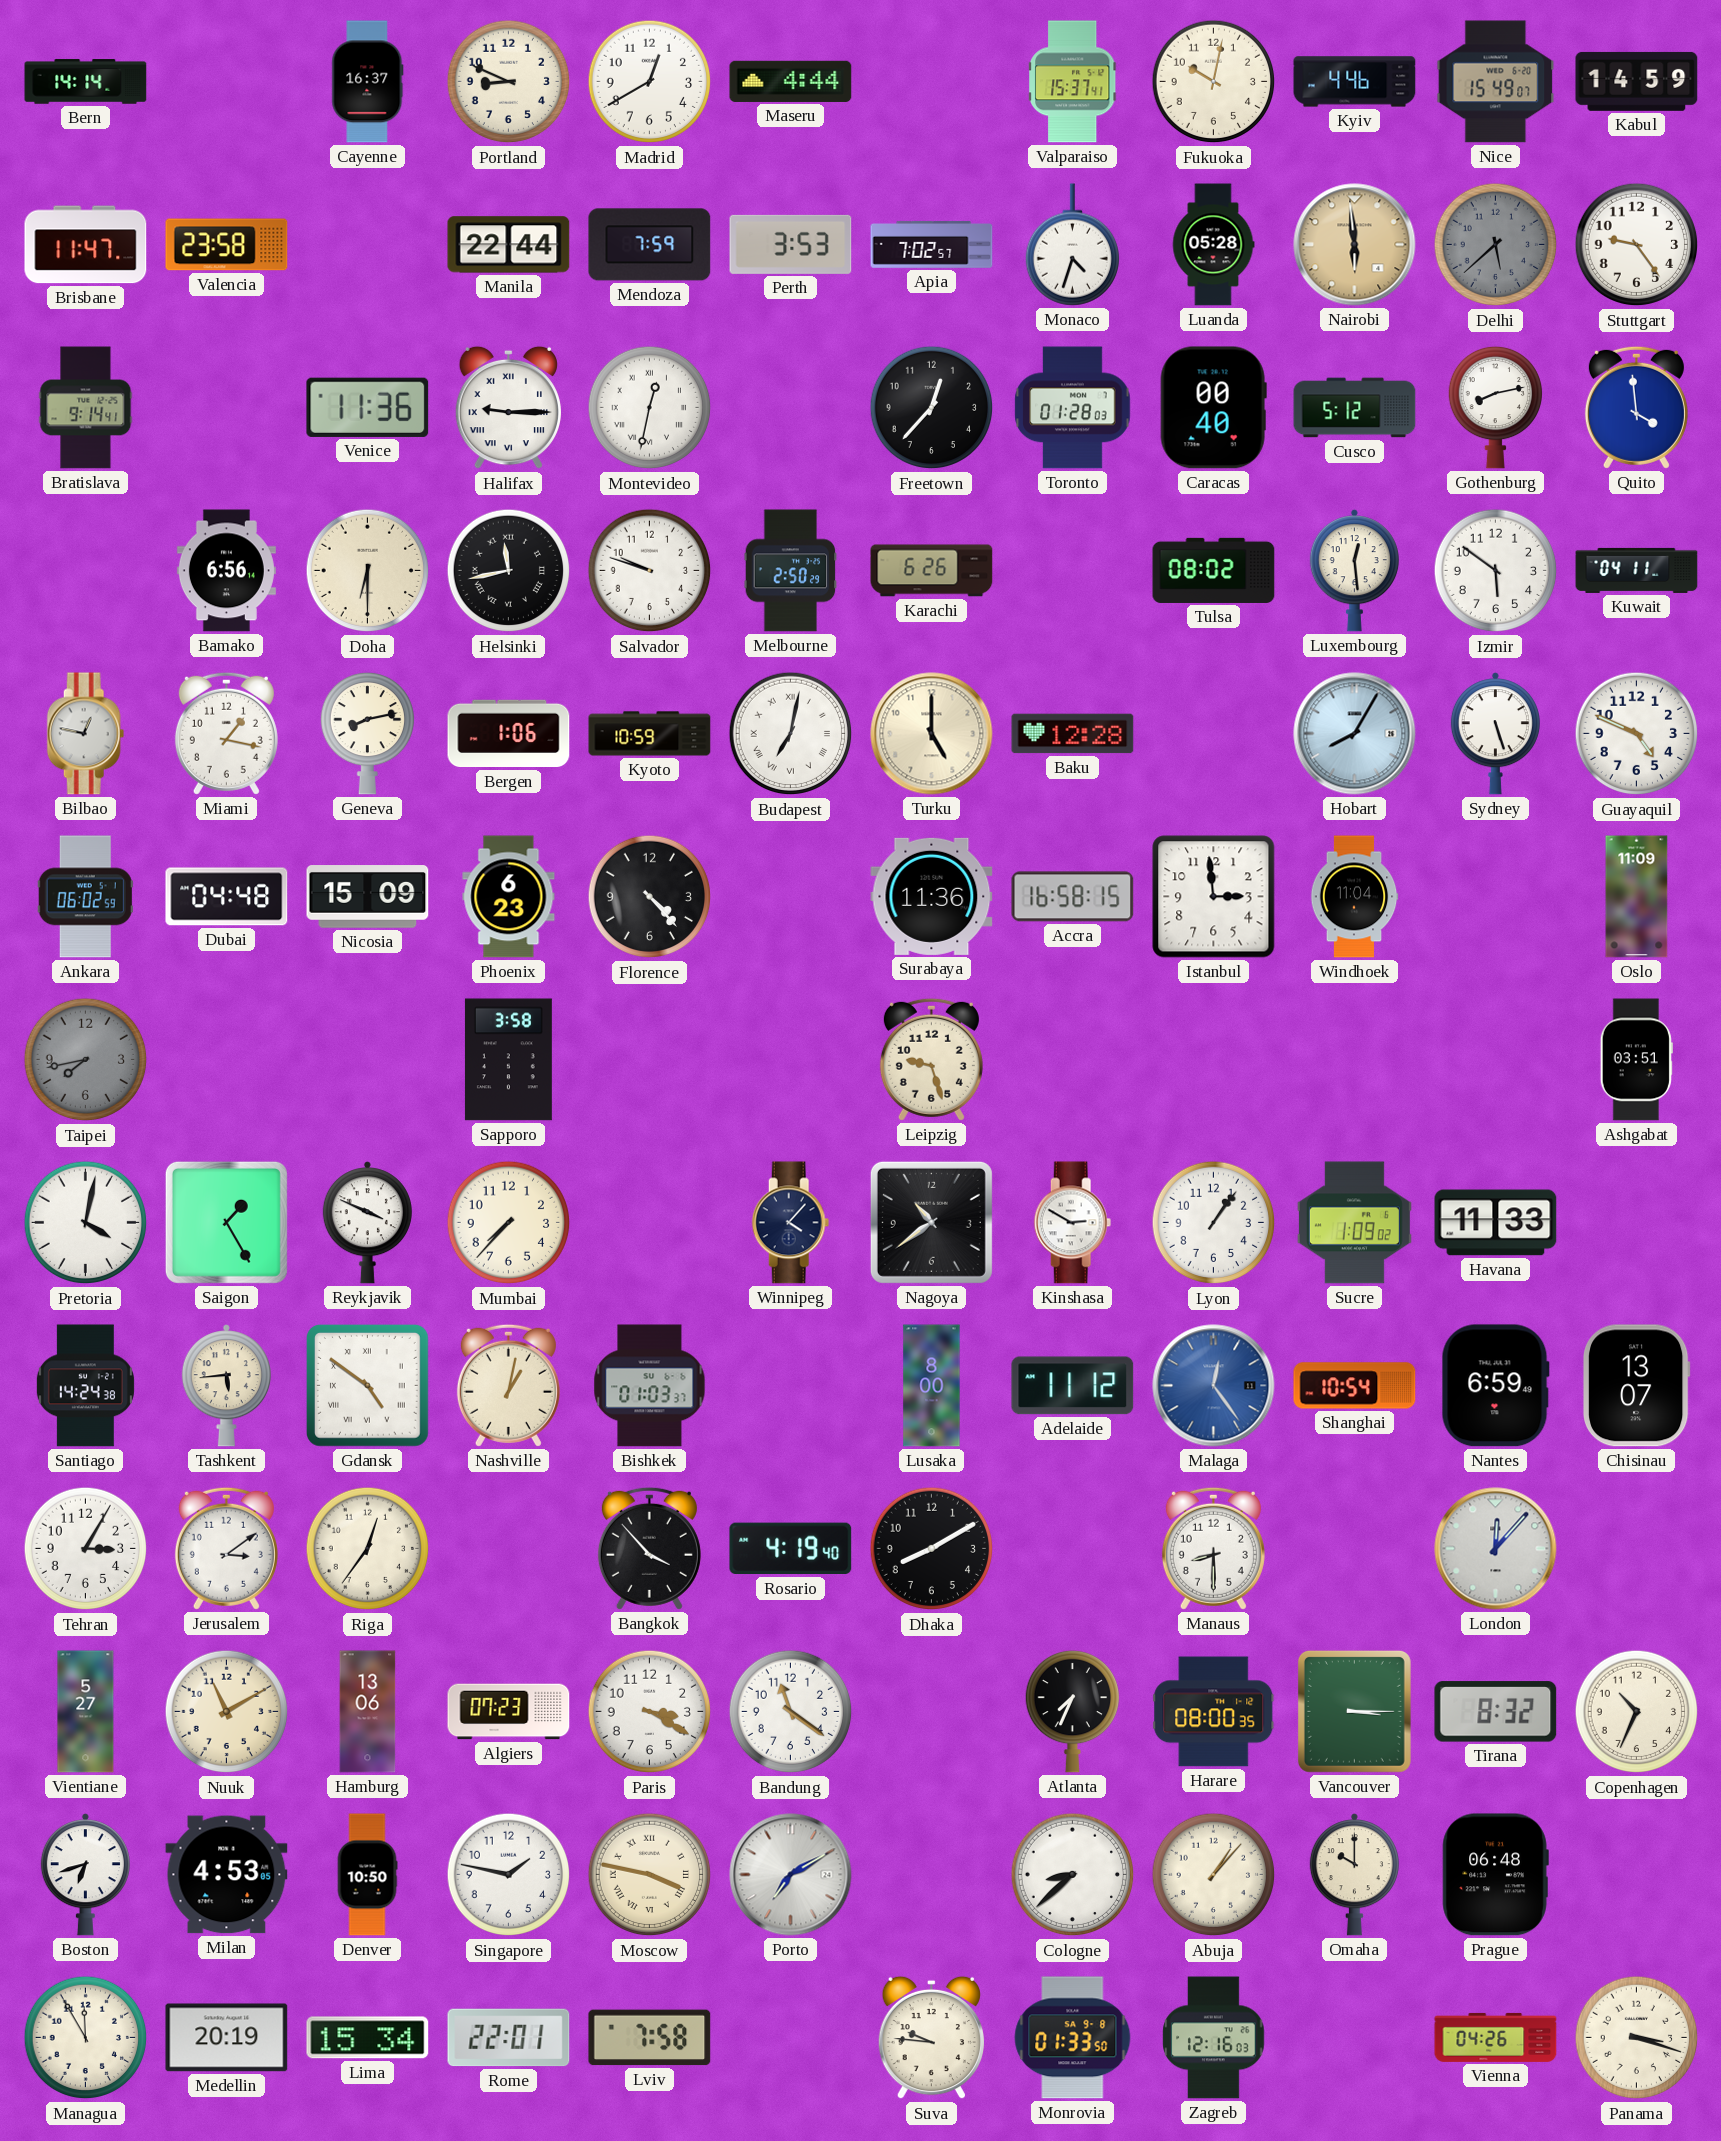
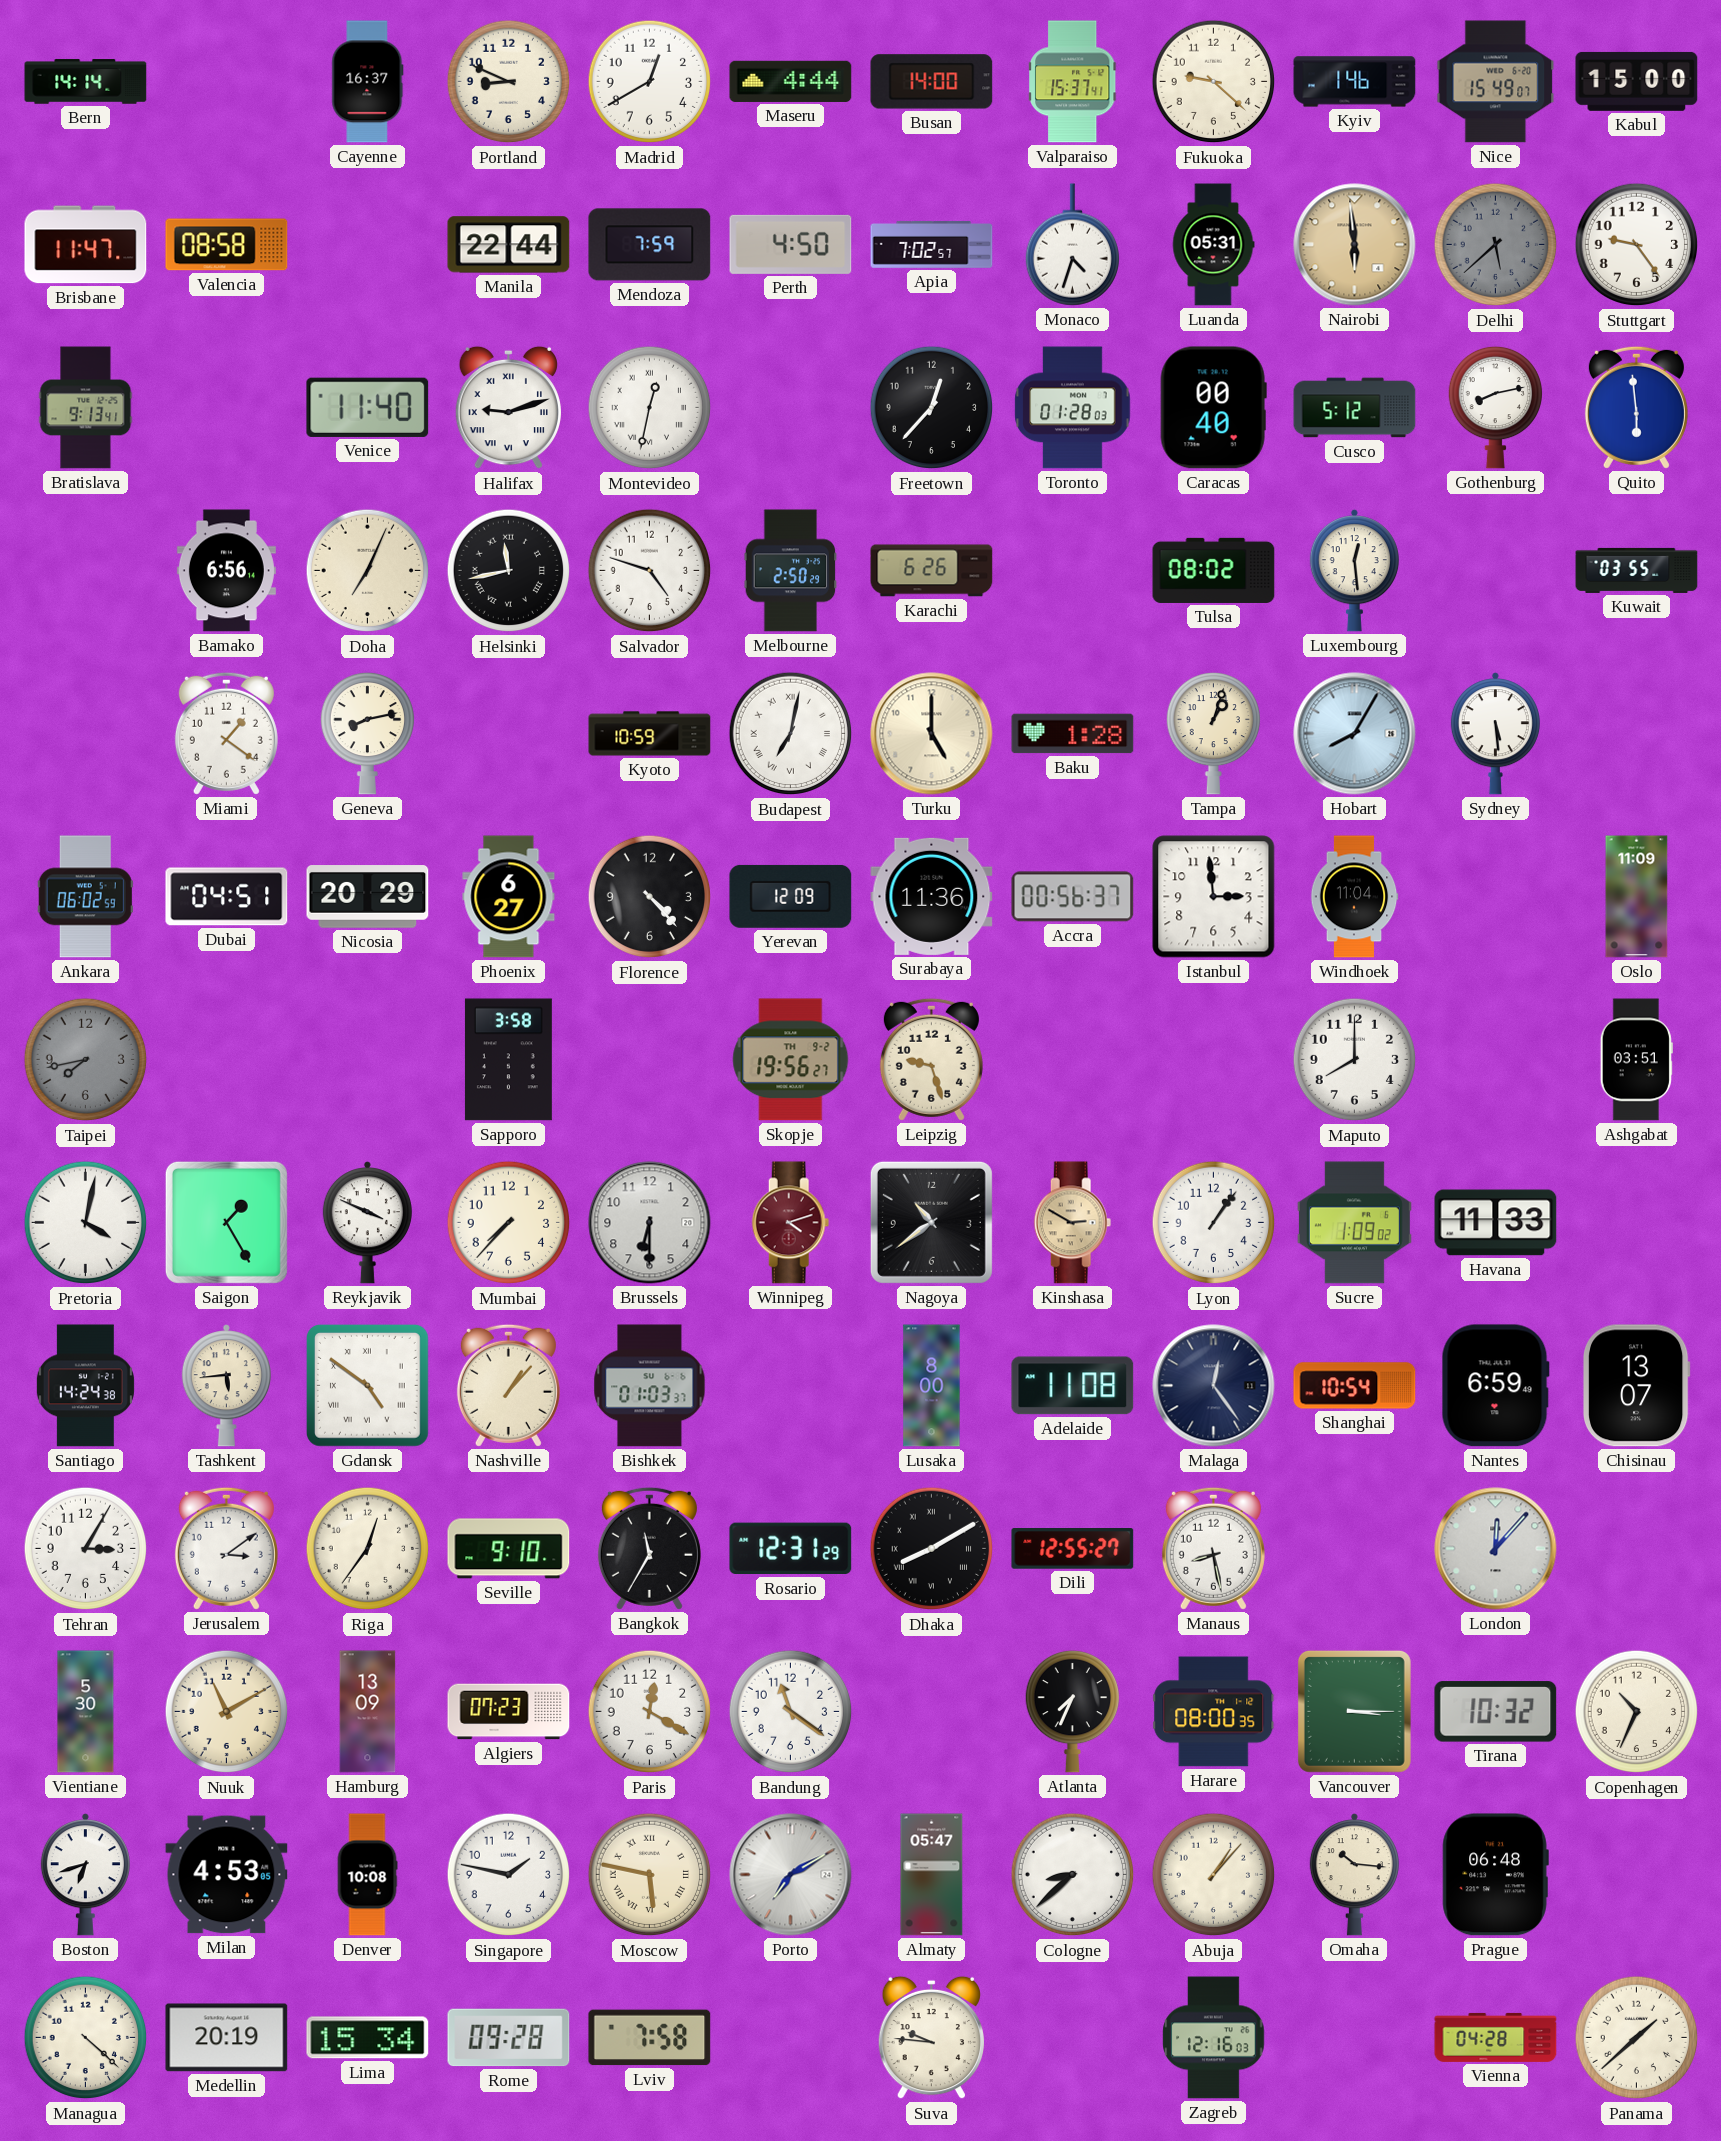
Busan: none -> 14:00 (932, 82)
Fukuoka: 10:02 -> 9:22 (1214, 82)
Kyiv: 4:46 -> 1:46 (1355, 82)
Kabul: 14:59 -> 15:00 (1637, 81)
Valencia: 23:58 -> 08:58 (227, 245)
Perth: 3:53 -> 4:50 (791, 244)
Luanda: 05:28 -> 05:31 (1213, 245)
Bratislava: 9:14 -> 9:13 (86, 408)
Venice: 11:36 -> 11:40 (368, 407)
Halifax: 9:15 -> 9:12 (508, 408)
Quito: 3:59 -> 5:59 (1636, 407)
Doha: 6:30 -> 7:04 (368, 571)
Salvador: 9:48 -> 4:48 (650, 571)
Izmir: 5:51 -> none (1496, 571)
Kuwait: 04:11 -> 03:55 (1637, 570)
Bilbao: 12:47 -> none (86, 734)
Miami: 1:17 -> 1:21 (226, 733)
Bergen: 1:06 -> none (509, 734)
Baku: 12:28 -> 1:28 (1073, 734)
Tampa: none -> 1:03 (1213, 733)
Sydney: 5:27 -> 5:29 (1495, 734)
Guayaquil: 4:49 -> none (1637, 734)
Dubai: 04:48 -> 04:51 (227, 897)
Nicosia: 15:09 -> 20:29 (368, 897)
Phoenix: 6:23 -> 6:27 (509, 897)
Yerevan: none -> 12:09 (791, 896)
Accra: 16:58 -> 00:56 (1073, 897)
Skopje: none -> 19:56 (791, 1060)
Maputo: none -> 8:00 (1355, 1060)
Brussels: none -> 6:30 (650, 1223)
Winnipeg: 4:07 -> 4:12 (791, 1223)
Winnipeg dial: navy -> burgundy (791, 1223)
Kinshasa dial: white -> champagne (1073, 1223)
Nashville: 1:02 -> 1:07 (508, 1385)
Adelaide: 11:12 -> 11:08 (1073, 1386)
Malaga dial: blue -> navy (1214, 1386)
Seville: none -> 9:10 (509, 1549)
Bangkok: 3:53 -> 11:35 (649, 1548)
Rosario: 4:19 -> 12:31 (791, 1549)
Dhaka numerals: Arabic -> Roman (932, 1549)
Dili: none -> 12:55 (1073, 1549)
Manaus: 8:30 -> 8:28 (1213, 1548)
Vientiane: 5:27 -> 5:30 (86, 1712)
Hamburg: 13:06 -> 13:09 (368, 1712)
Paris: 3:20 -> 12:20 (650, 1712)
Tirana: 8:32 -> 10:32 (1496, 1712)
Denver: 10:50 -> 10:08 (367, 1875)
Moscow: 3:47 -> 5:47 (650, 1875)
Almaty: none -> 05:47 (932, 1875)
Omaha: 10:00 -> 10:16 (1354, 1875)
Managua: 11:55 -> 4:22 (86, 2038)
Rome: 22:01 -> 09:28 (509, 2038)
Monrovia: 01:33 -> none (1073, 2038)
Vienna: 04:26 -> 04:28 (1496, 2037)
Panama: 3:18 -> 1:38 (1637, 2038)
